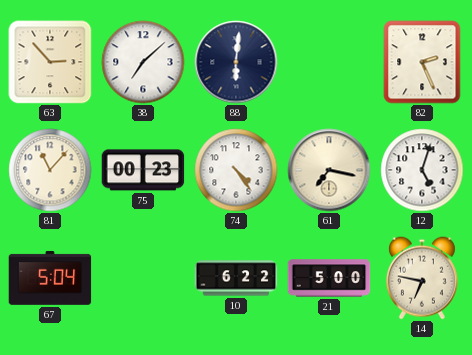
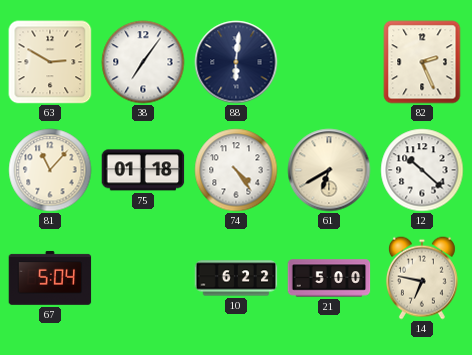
63: 2:53 -> 2:50 (50, 62)
38: 7:08 -> 7:06 (143, 62)
75: 00:23 -> 01:18 (143, 170)
61: 7:17 -> 6:40 (329, 170)
12: 5:03 -> 10:22 (422, 170)
